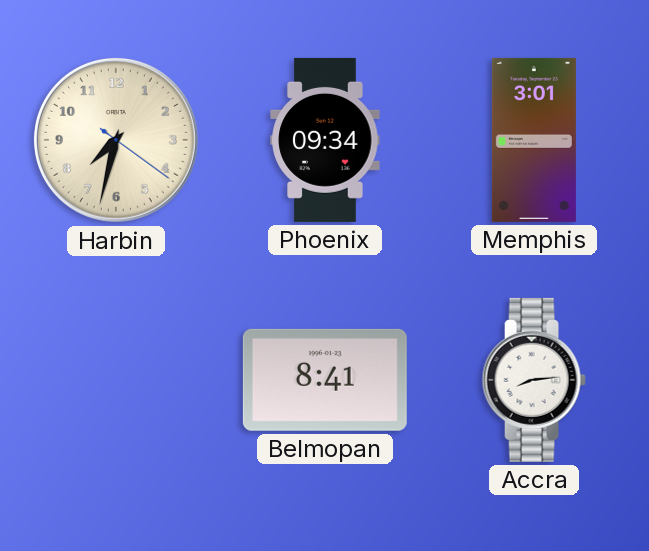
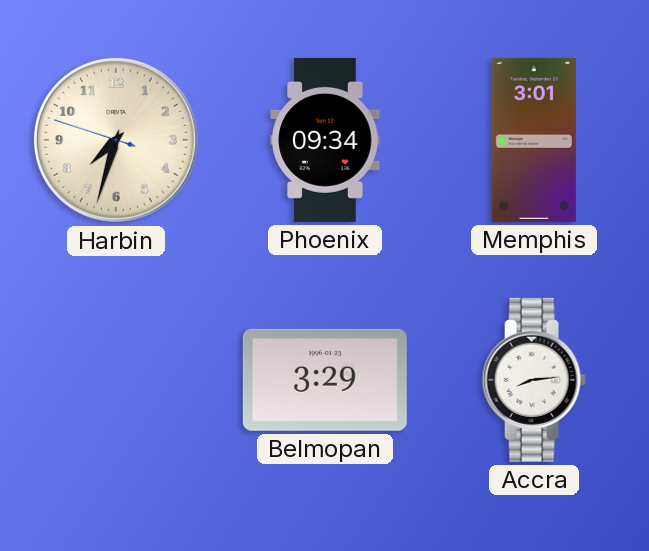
Harbin: 7:32:21 -> 7:32:48 (116, 140)
Belmopan: 8:41 -> 3:29 (325, 380)
